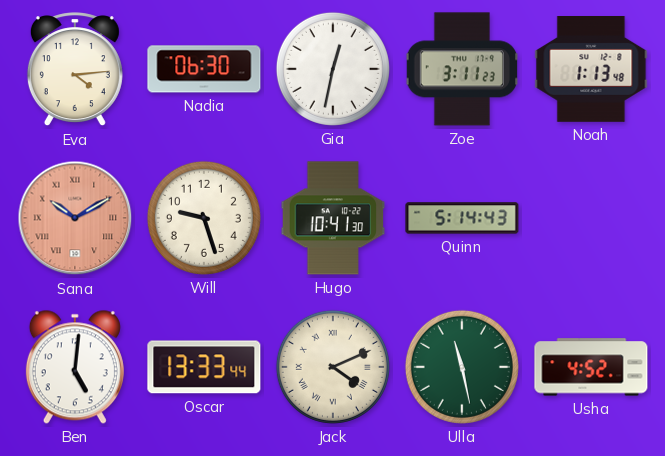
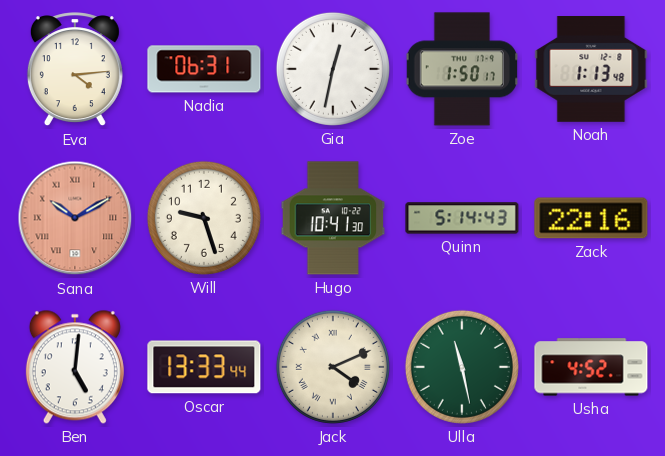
Nadia: 06:30 -> 06:31 (204, 69)
Zoe: 3:11 -> 1:50 (462, 69)
Zack: none -> 22:16 (591, 218)
